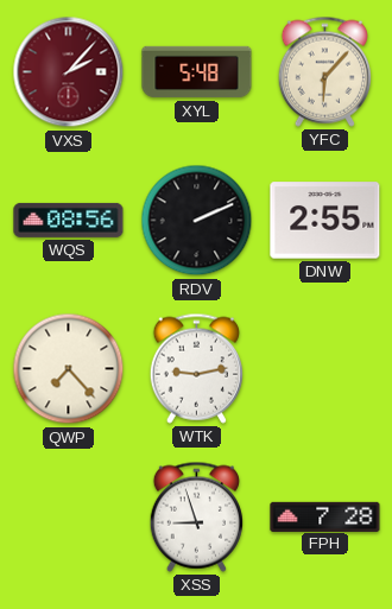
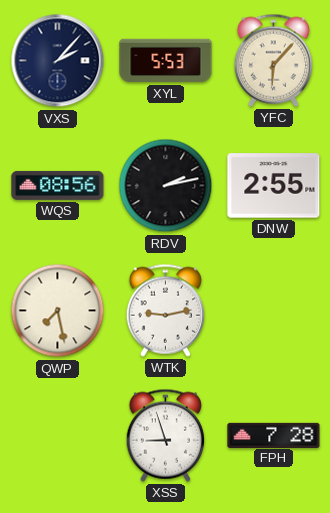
VXS dial: burgundy -> navy (58, 61)
XYL: 5:48 -> 5:53 (166, 61)
RDV: 2:11 -> 2:13 (166, 186)
QWP: 7:23 -> 7:28 (58, 311)
